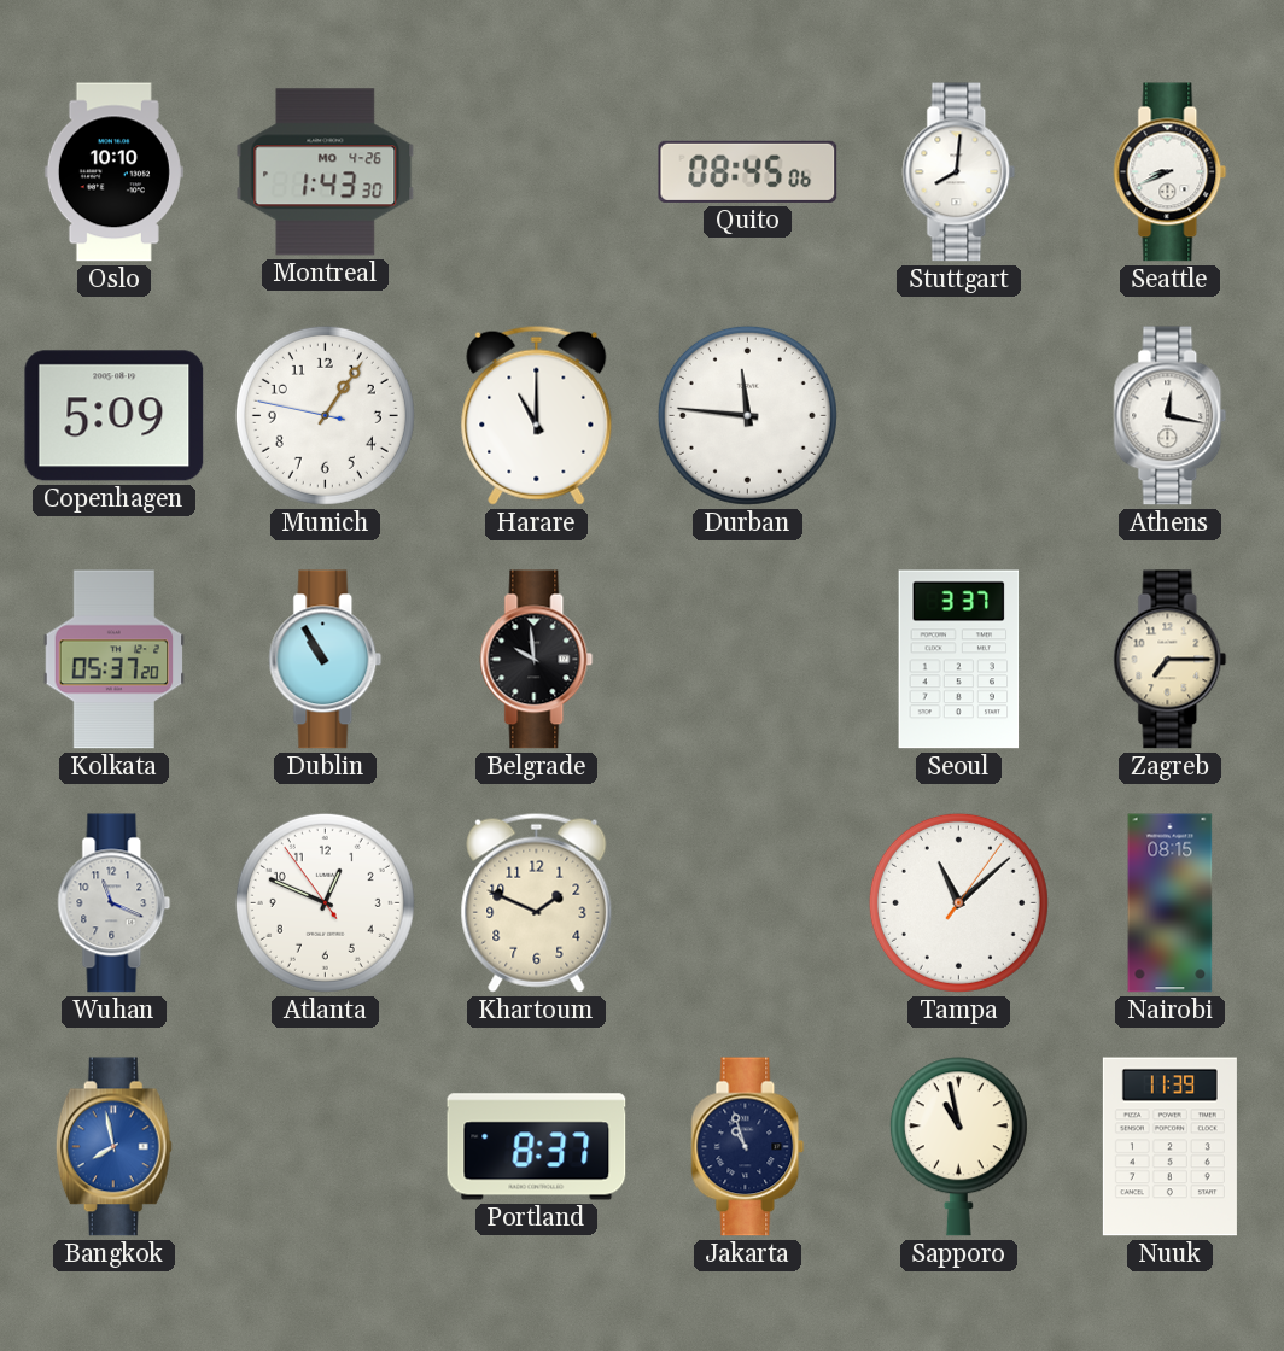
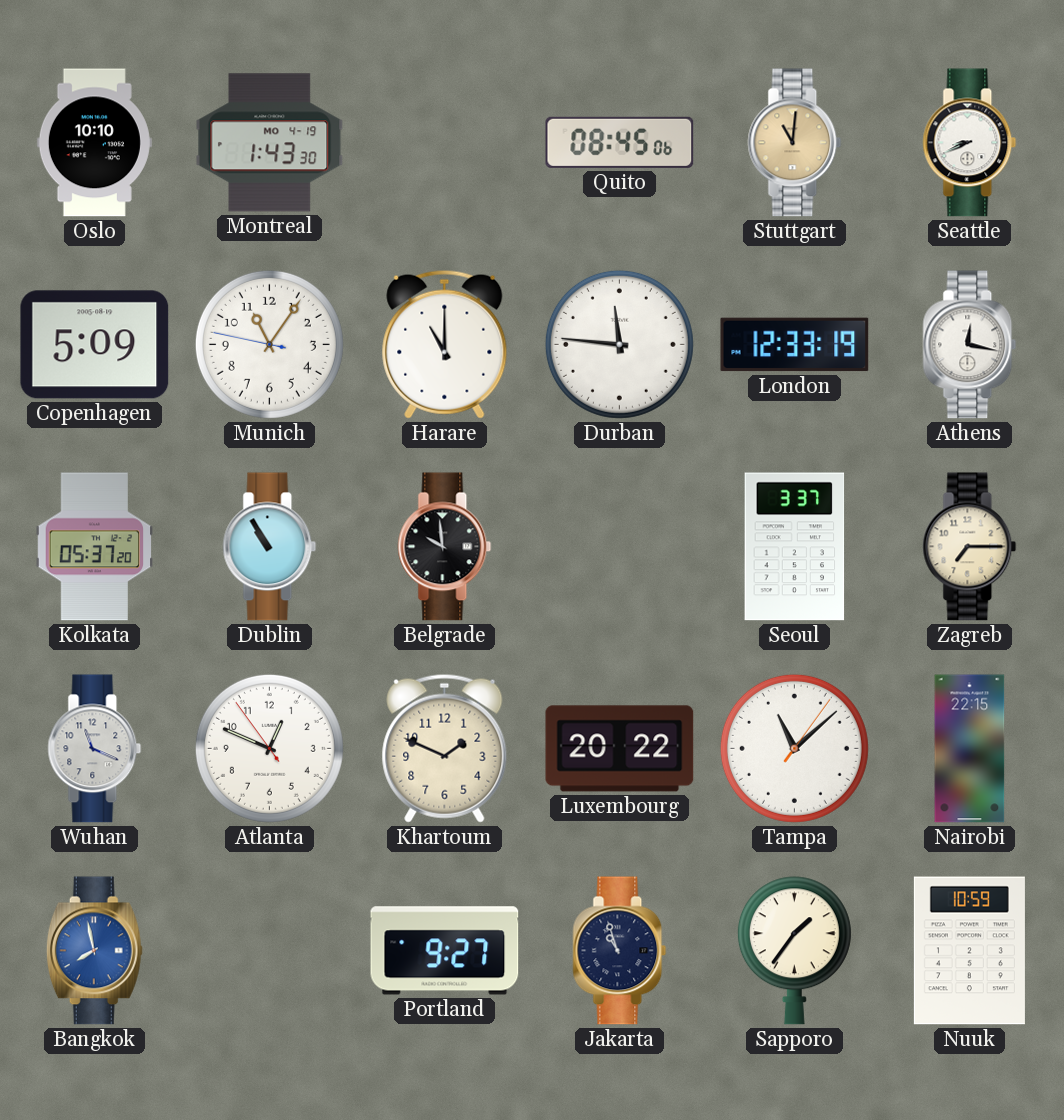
Montreal date: MO 4-26 -> MO 4-19 (270, 143)
Stuttgart: 8:01 -> 11:01 (795, 143)
Stuttgart dial: white -> champagne (795, 143)
Munich: 1:05 -> 11:05 (269, 344)
London: none -> 12:33 (795, 345)
Luxembourg: none -> 20:22 (620, 749)
Nairobi: 08:15 -> 22:15 (970, 749)
Portland: 8:37 -> 9:27 (445, 951)
Sapporo: 10:58 -> 1:36 (794, 951)
Nuuk: 11:39 -> 10:59 (969, 951)
